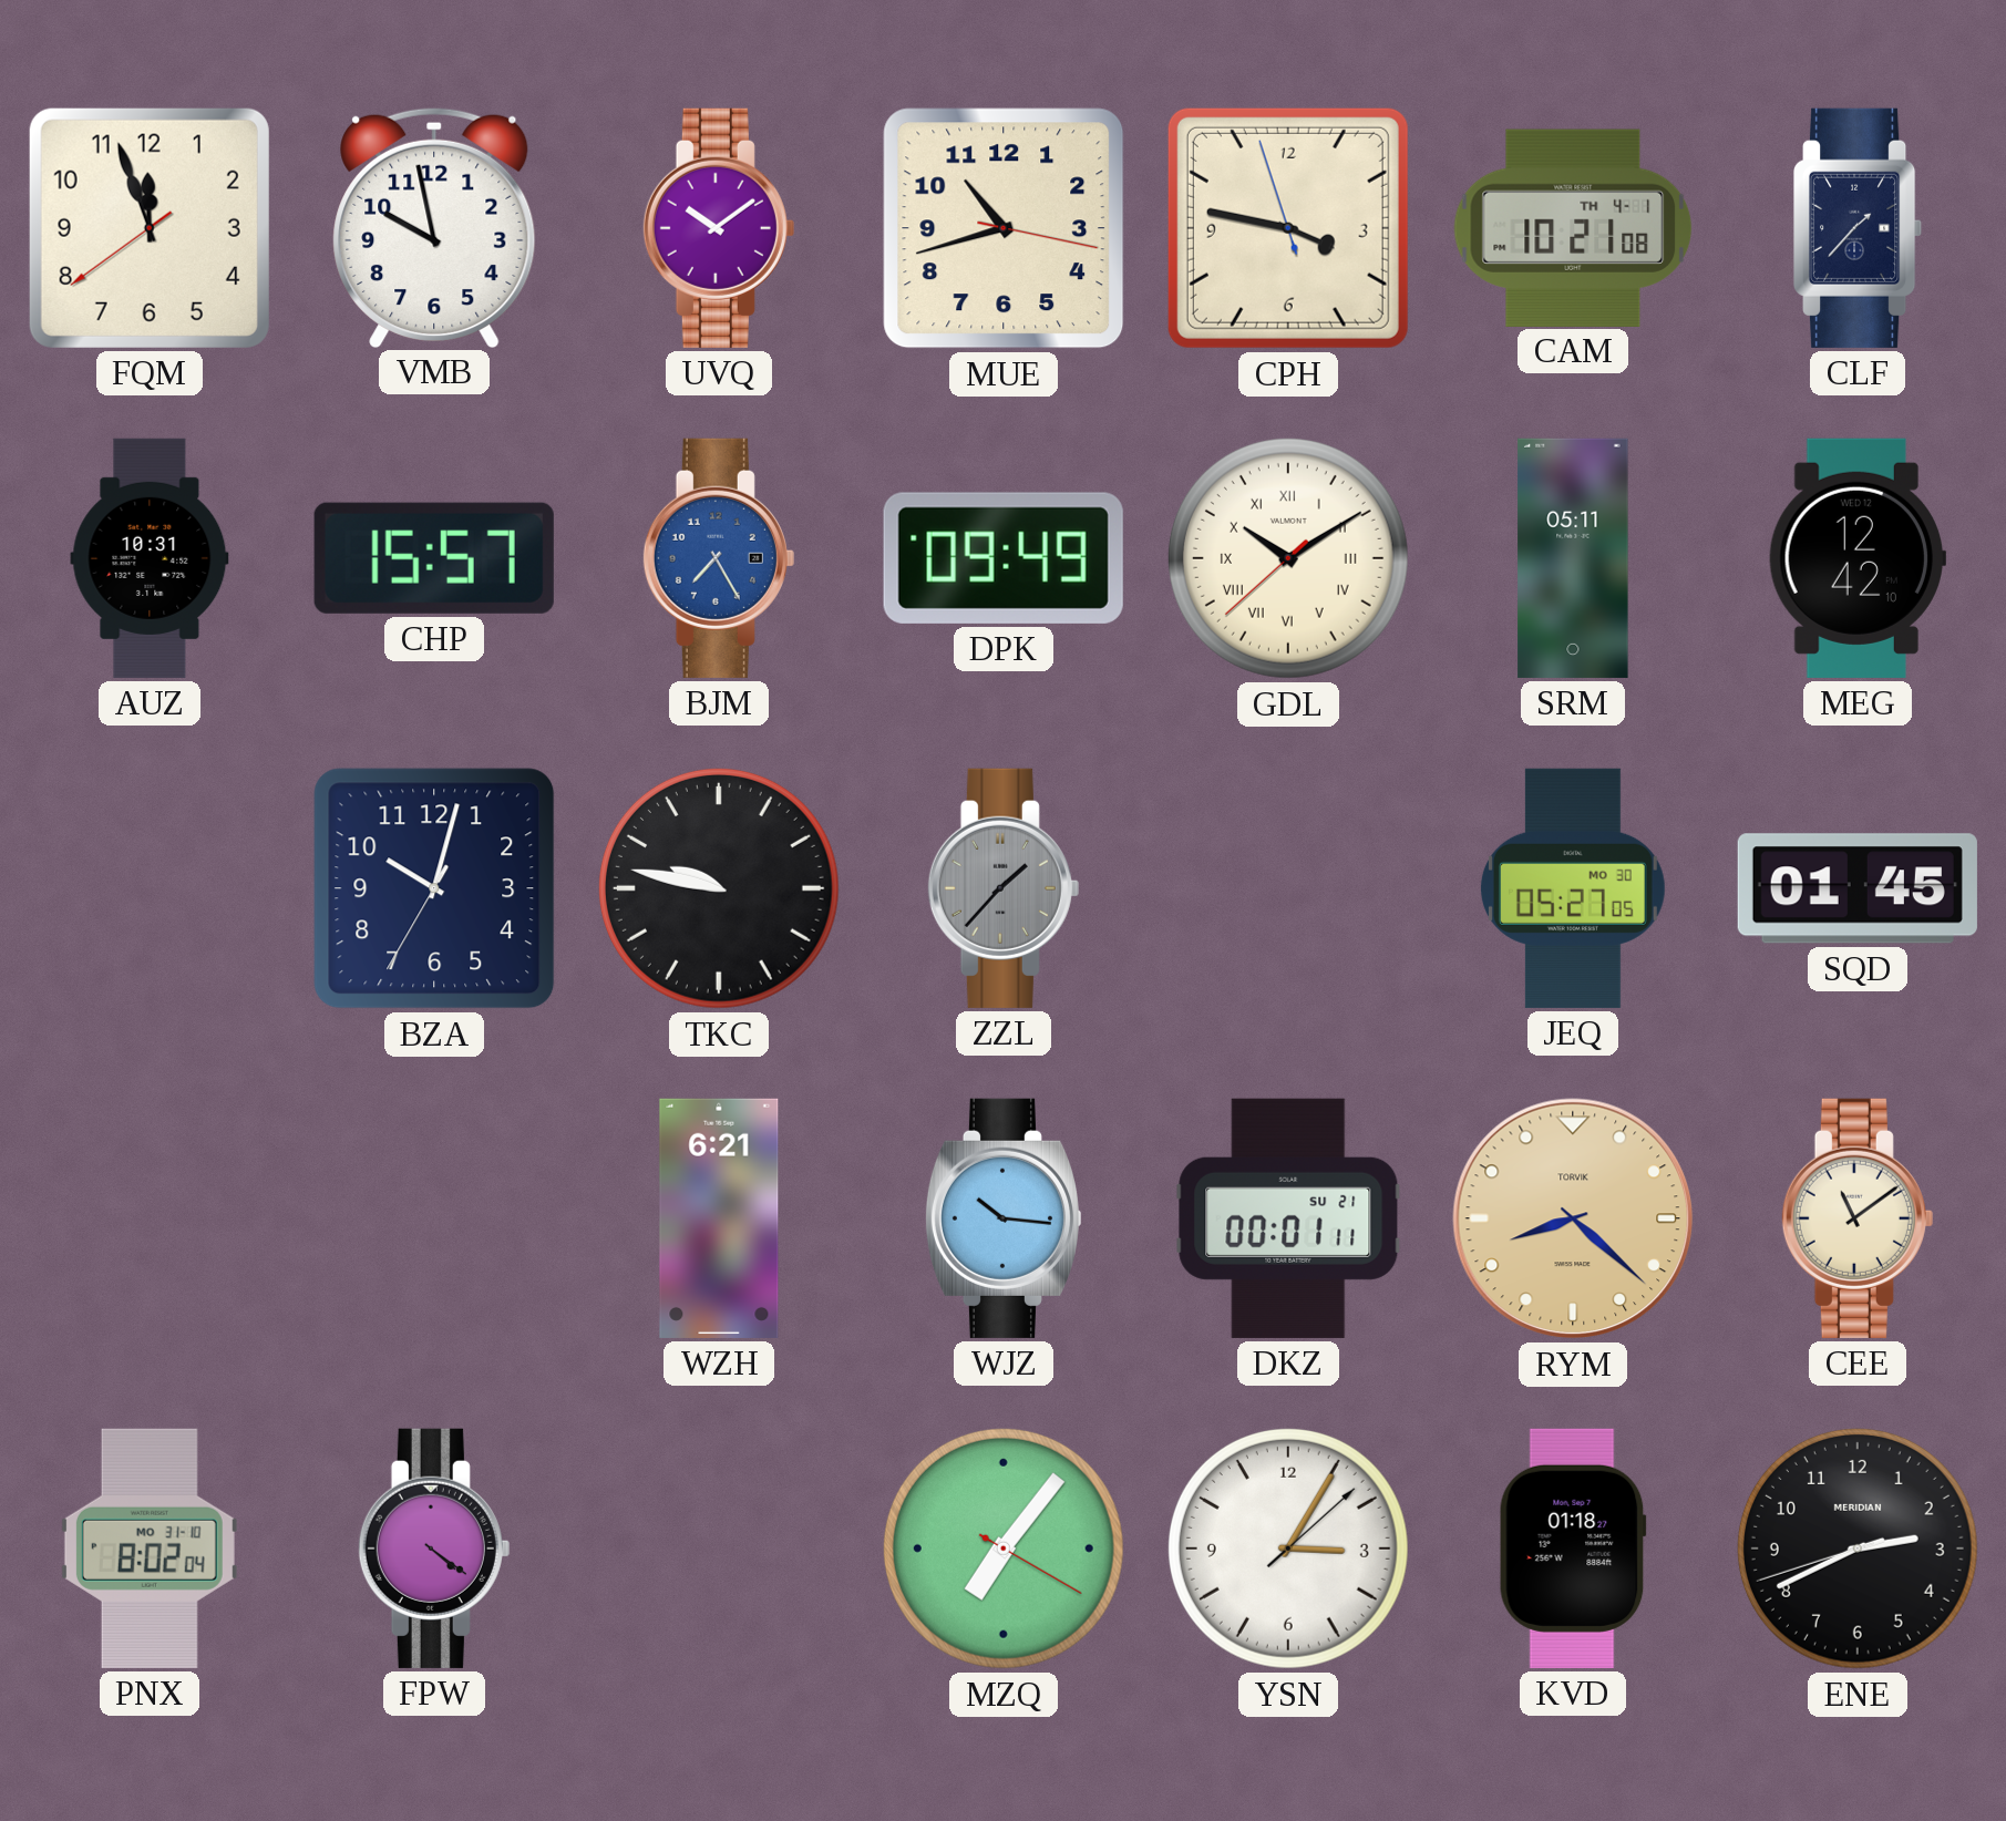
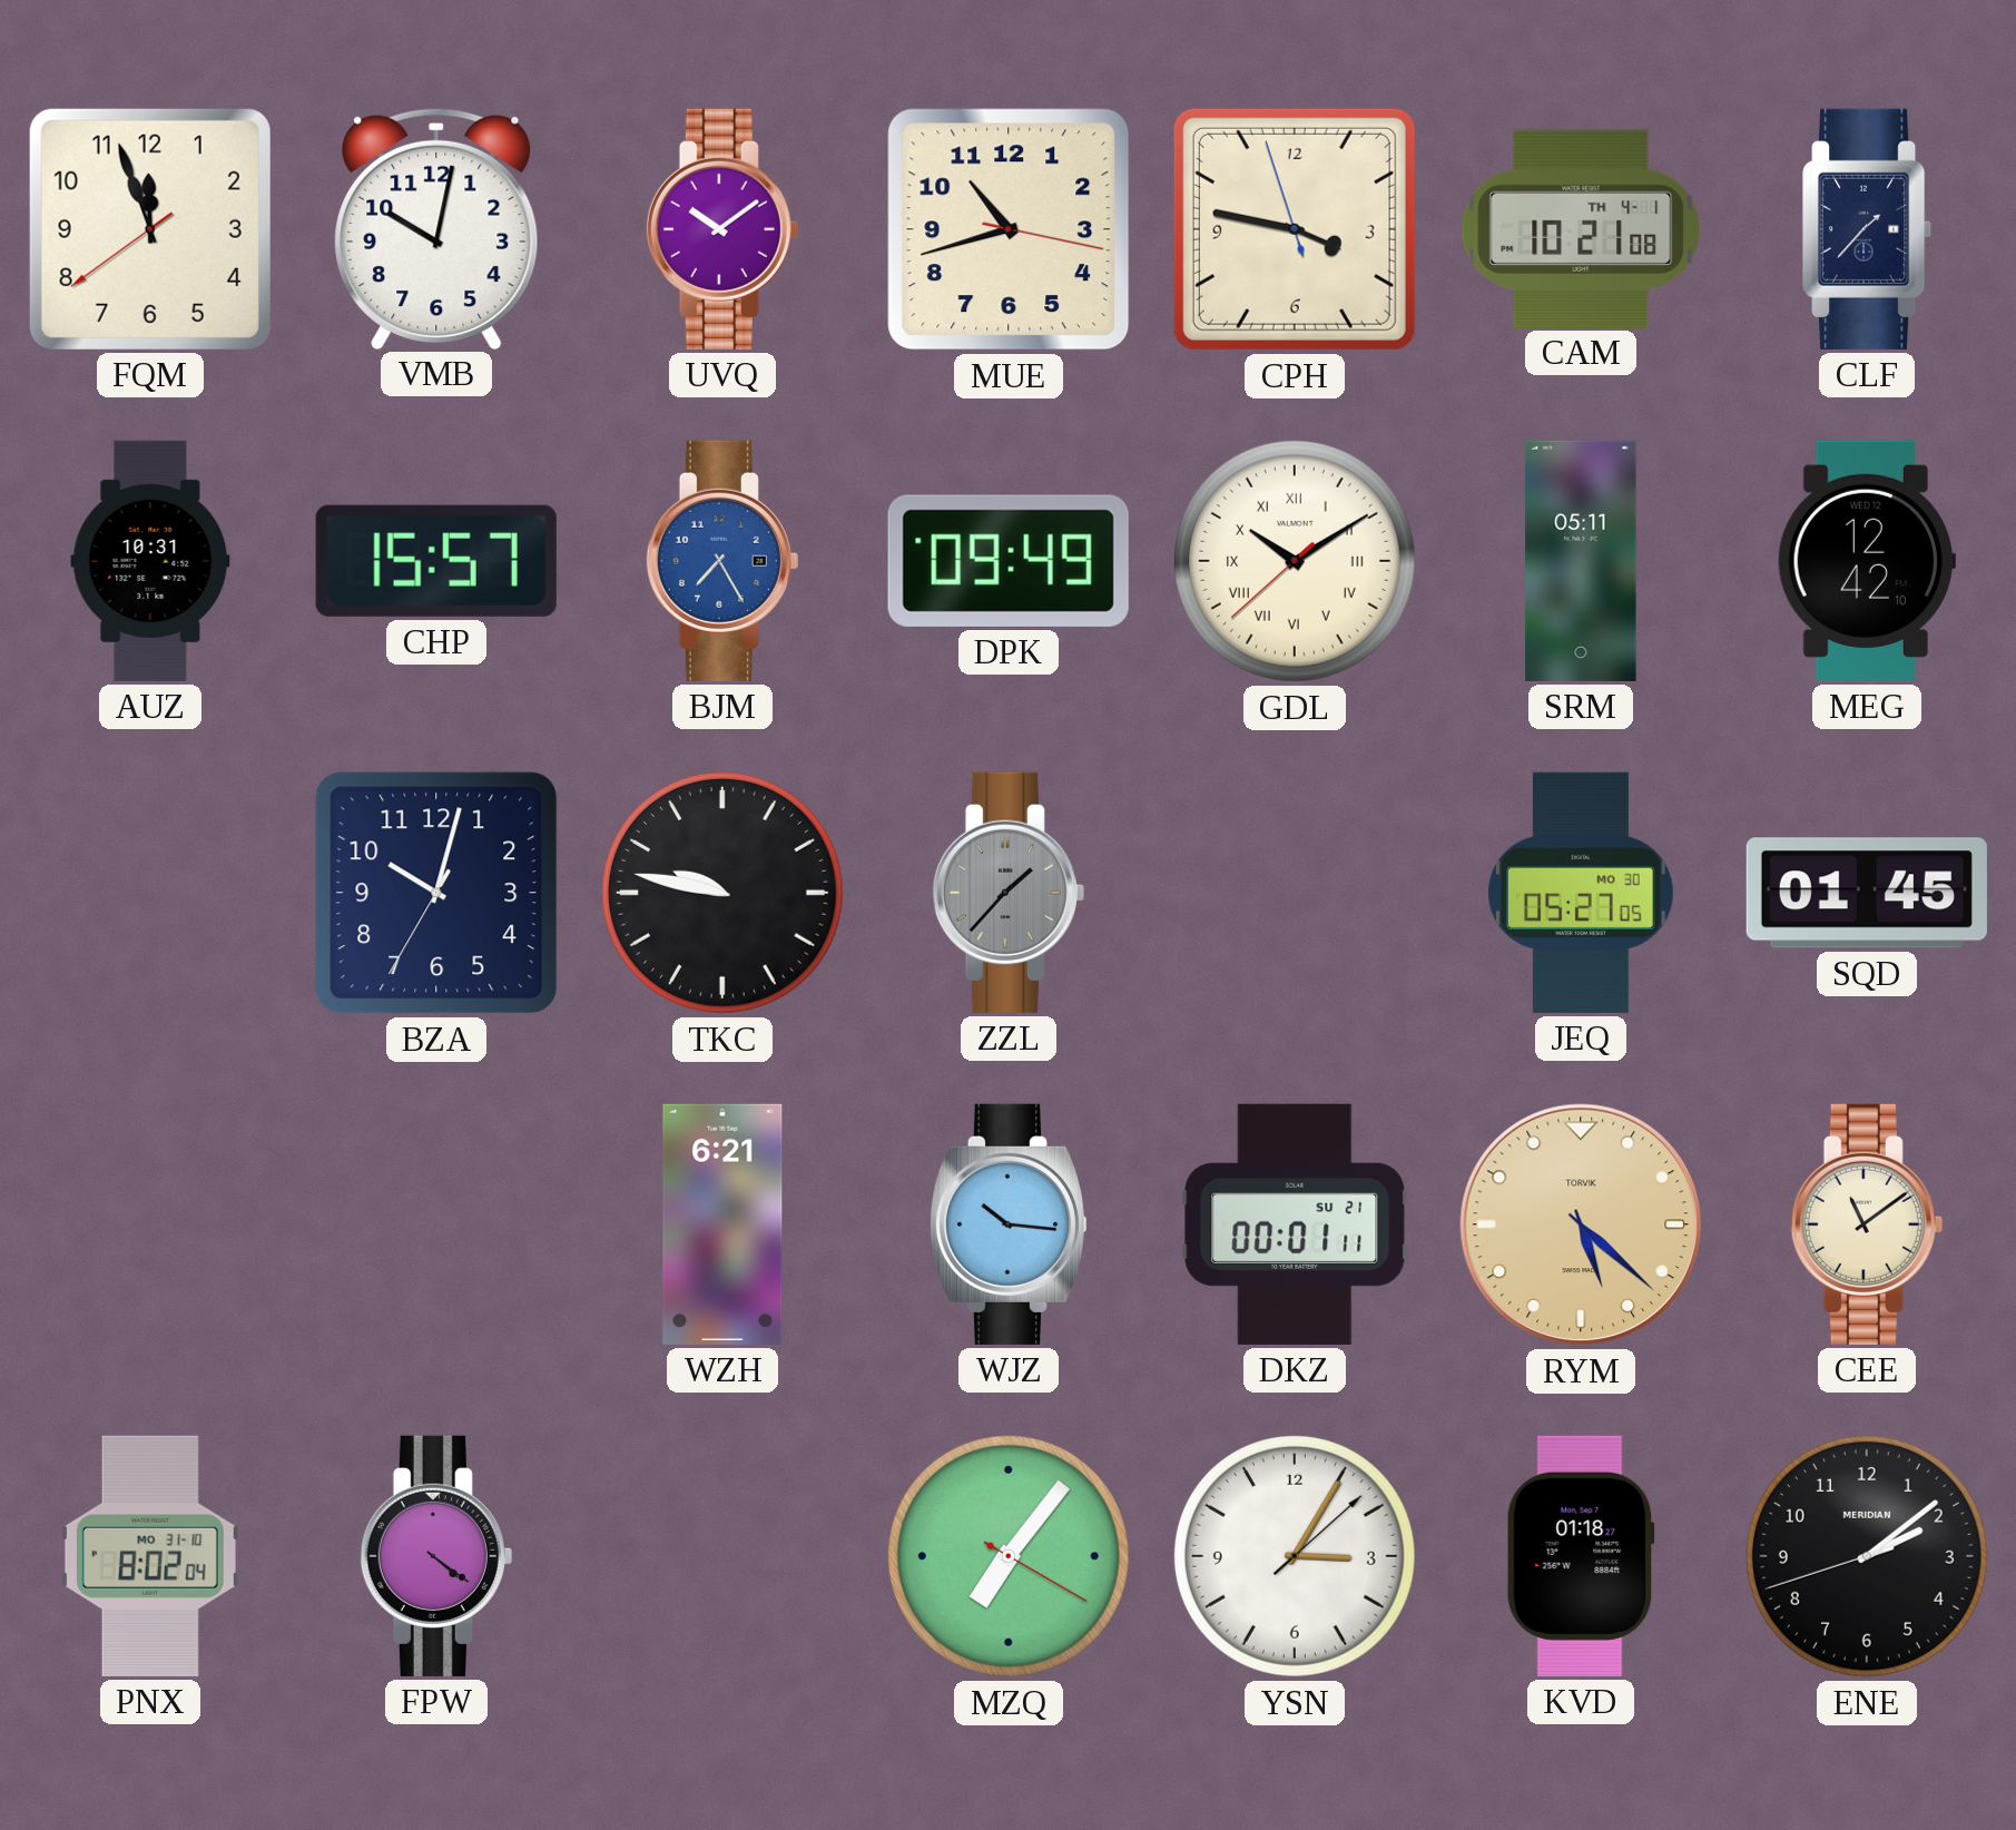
VMB: 9:58 -> 10:02 (436, 228)
RYM: 8:22 -> 5:22 (1581, 1224)
ENE: 2:40 -> 2:08 (1867, 1556)
